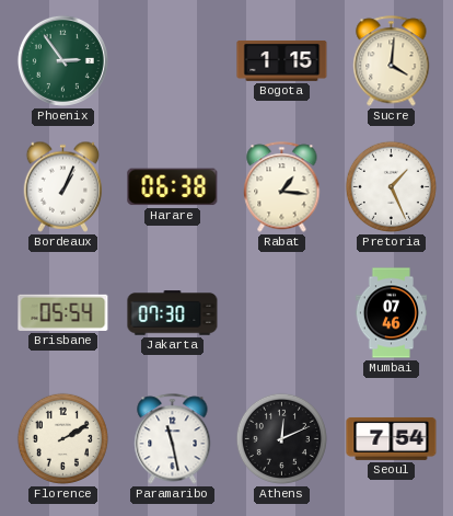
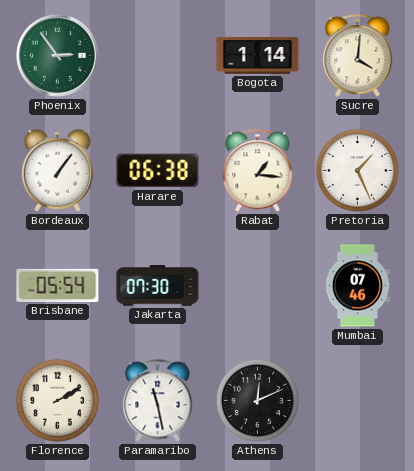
Bogota: 1:15 -> 1:14 (258, 55)
Bordeaux: 1:04 -> 1:06 (58, 170)
Seoul: 7:54 -> none (392, 438)
